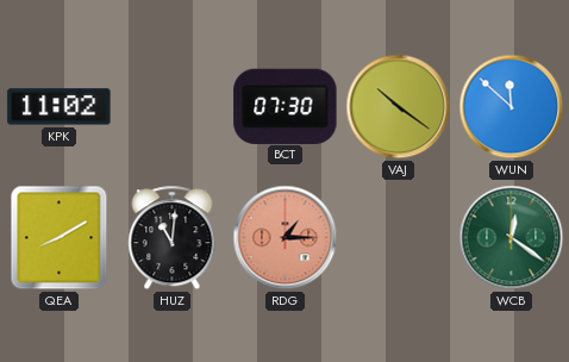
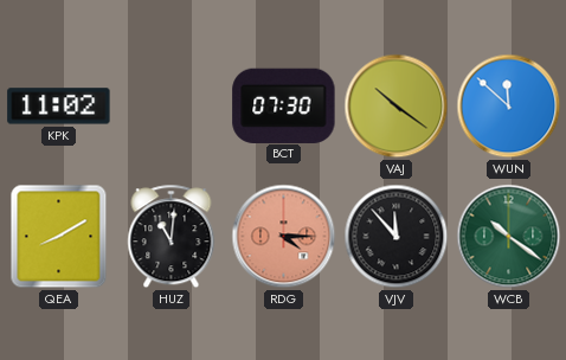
RDG: 1:15 -> 4:15 (284, 237)
VJV: none -> 11:53 (397, 237)
WCB: 12:21 -> 10:21 (509, 237)
